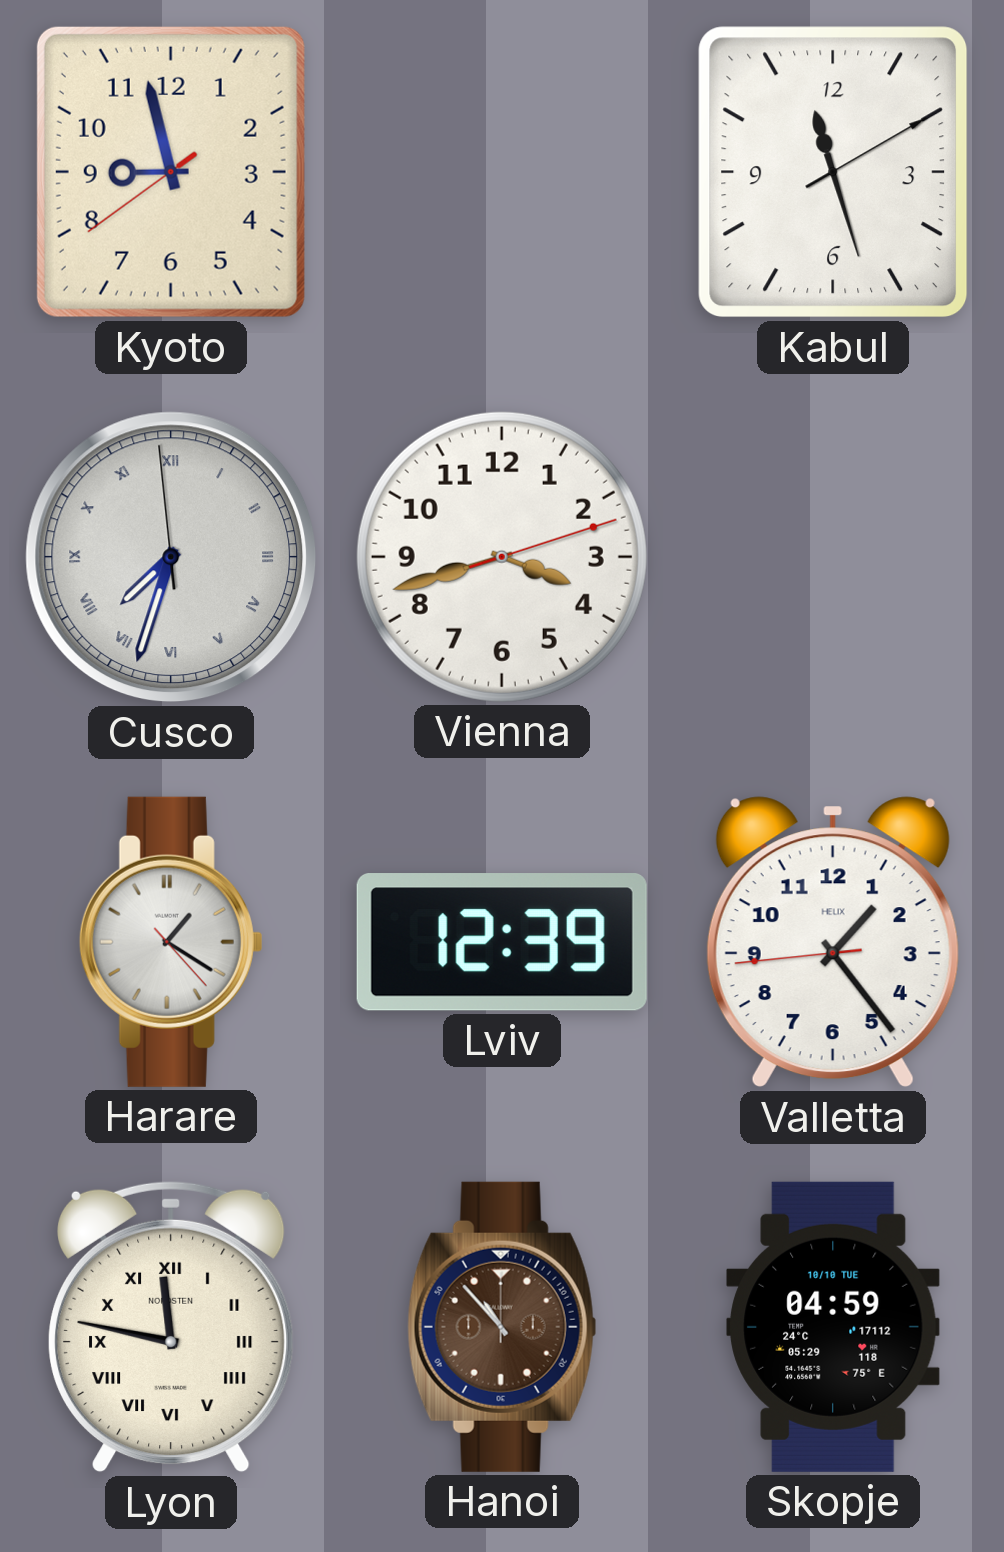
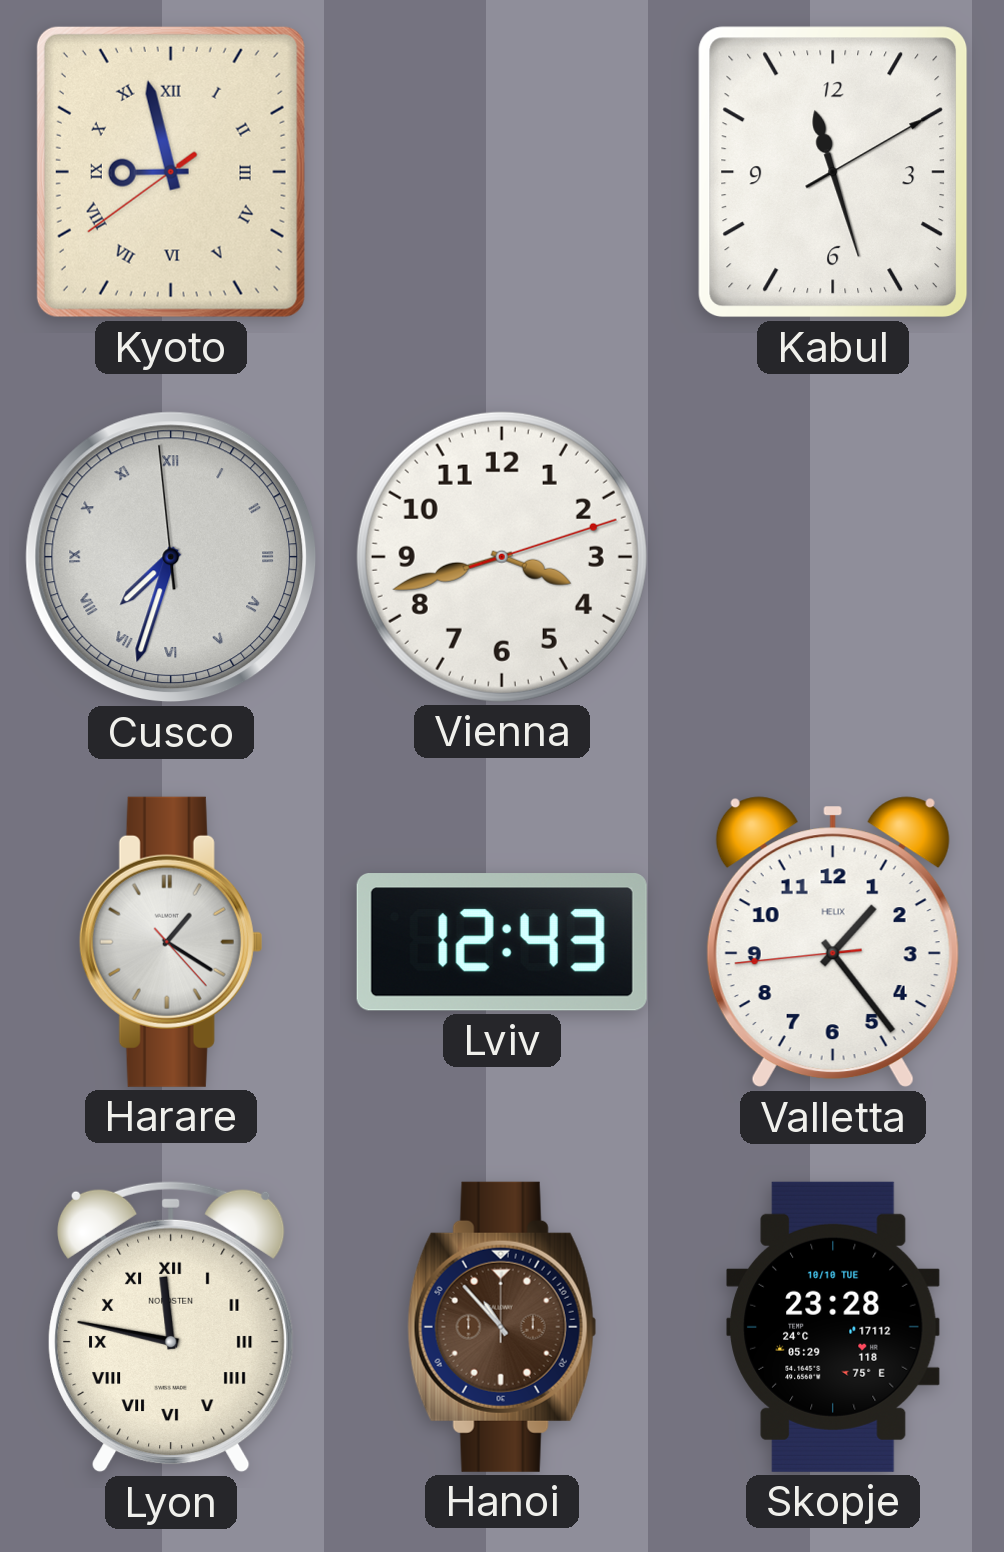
Kyoto numerals: Arabic -> Roman (171, 172)
Lviv: 12:39 -> 12:43 (502, 942)
Skopje: 04:59 -> 23:28 (833, 1327)
